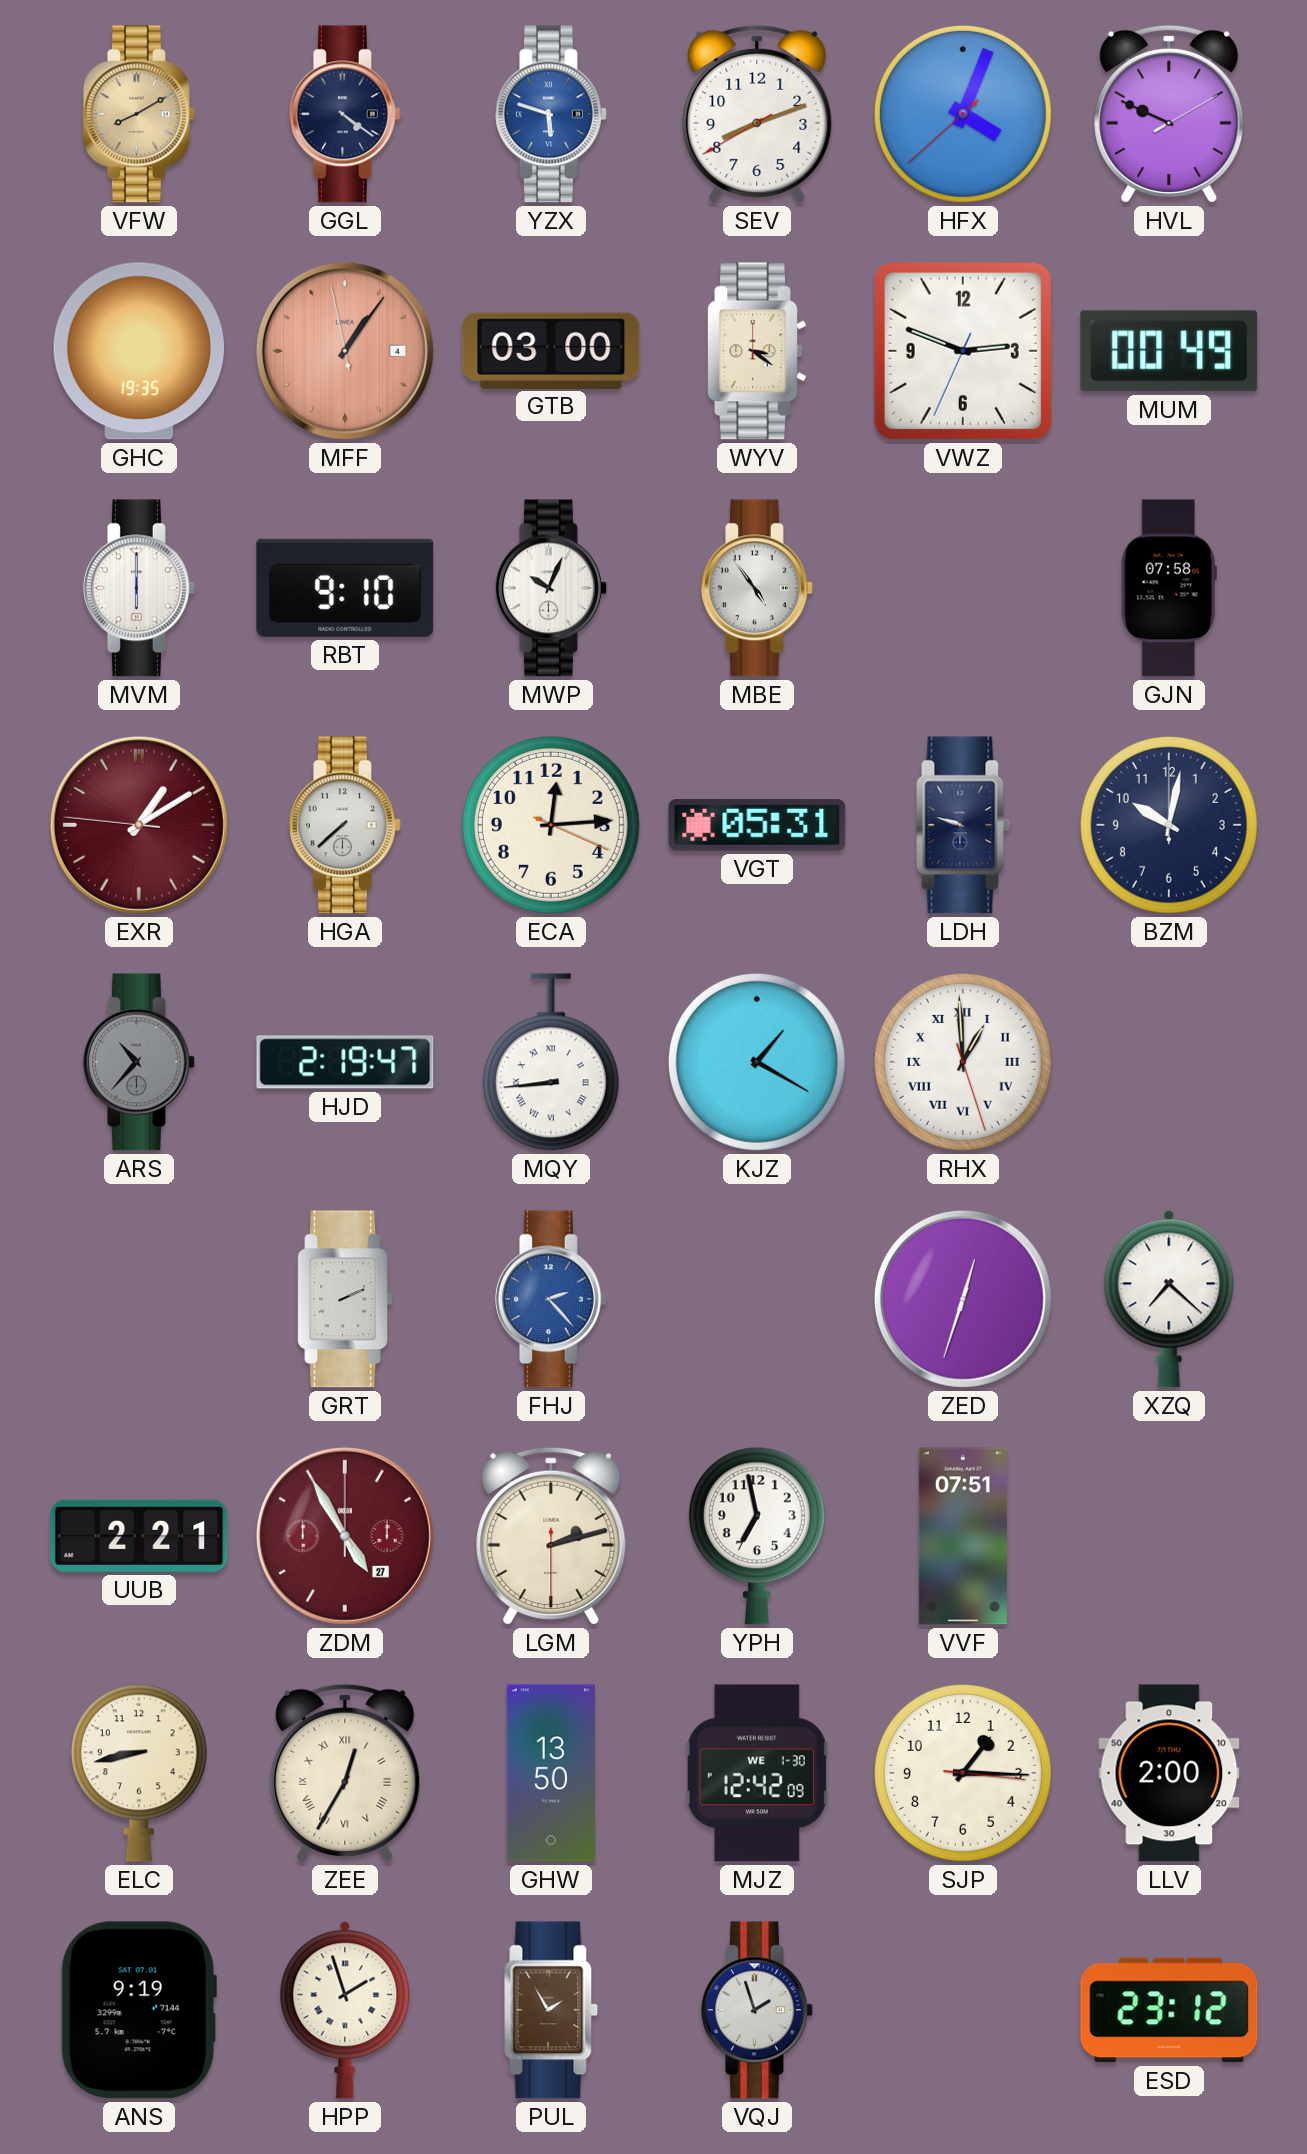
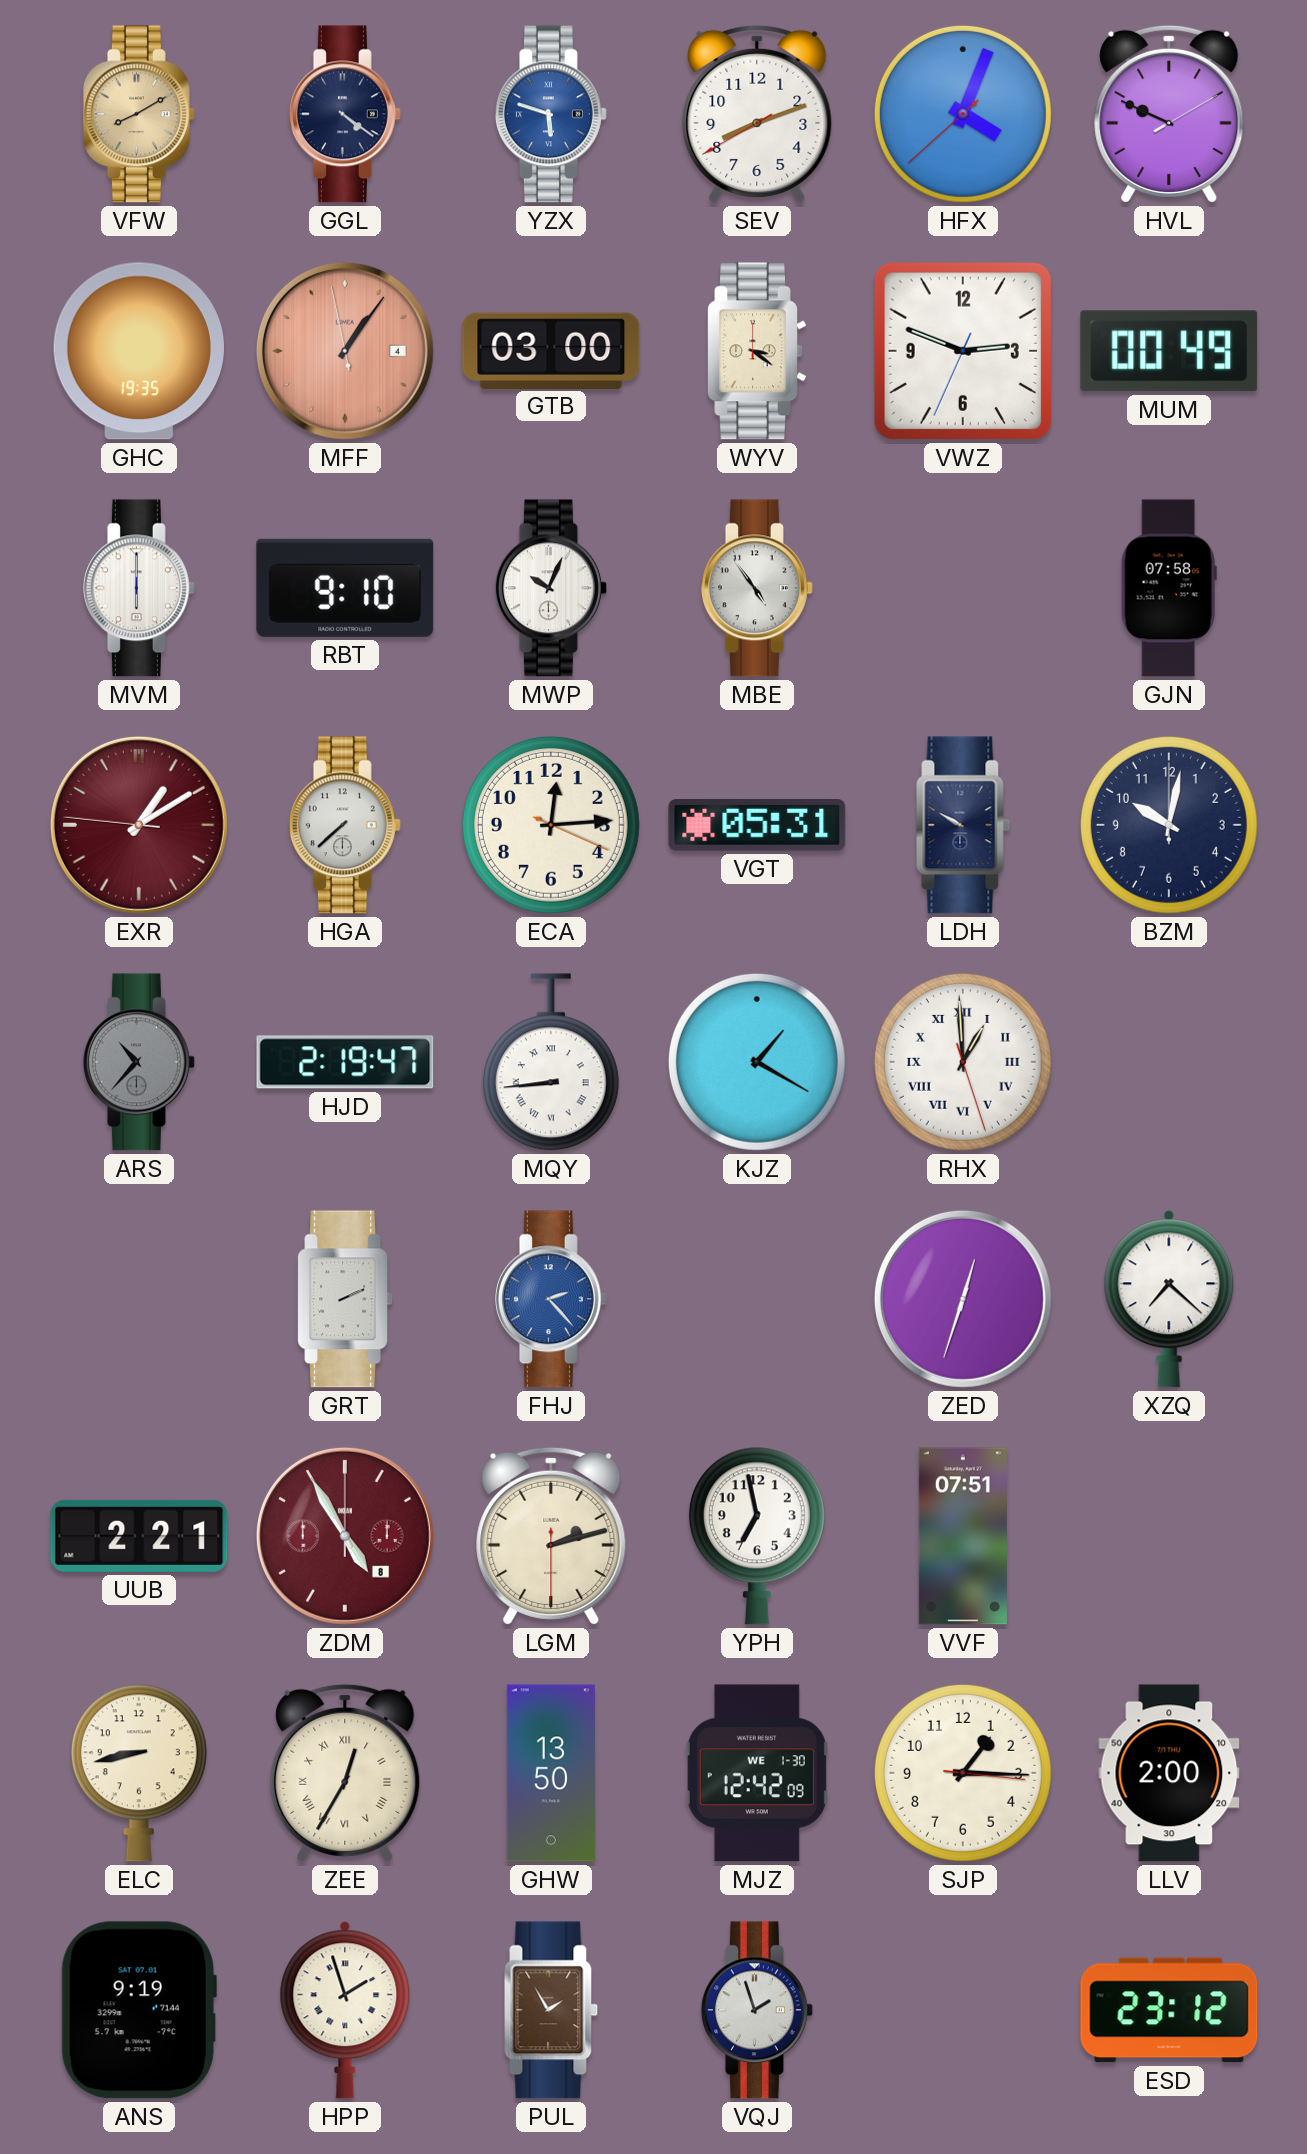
LDH: 9:48 -> 9:50 (963, 825)
ZDM date: 27 -> 8 (345, 1536)
